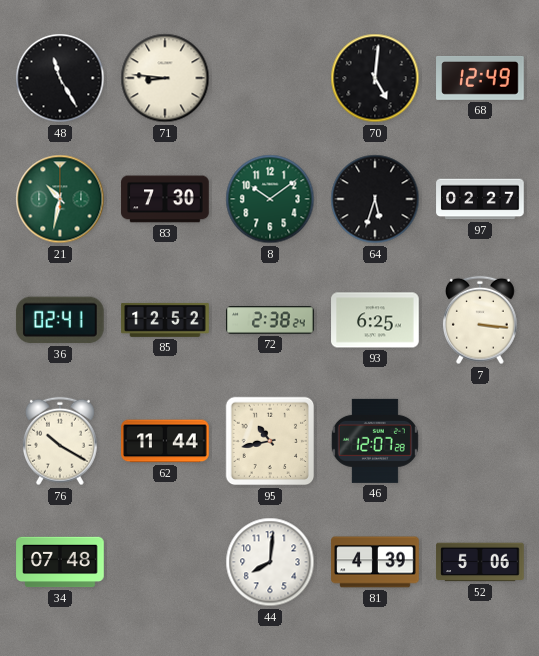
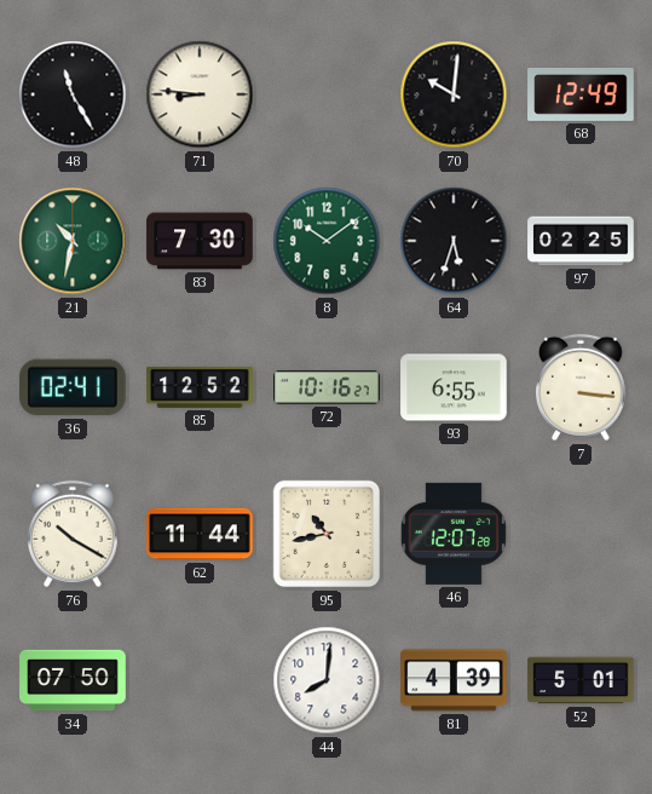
70: 5:01 -> 10:01 (454, 94)
97: 02:27 -> 02:25 (581, 241)
72: 2:38 -> 10:16 (327, 387)
93: 6:25 -> 6:55 (454, 387)
34: 07:48 -> 07:50 (73, 680)
52: 5:06 -> 5:01 (581, 680)
